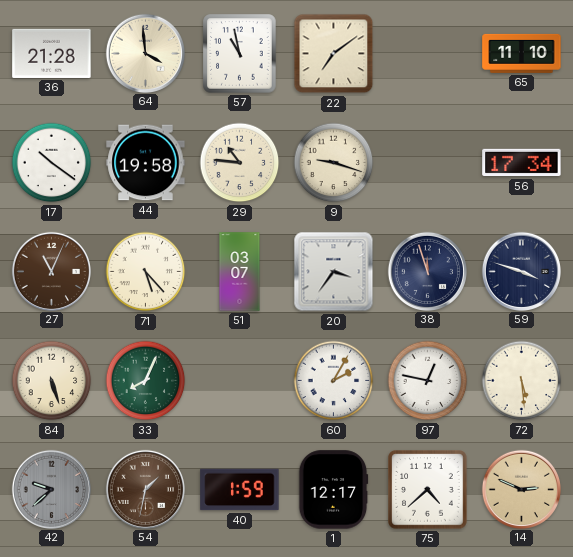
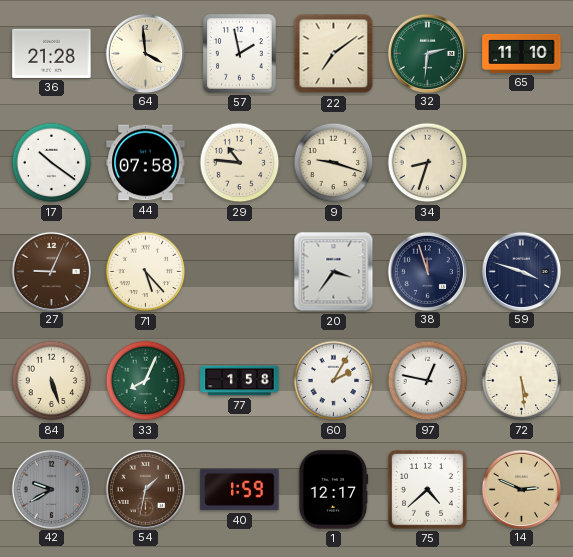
57: 10:58 -> 1:58 (240, 54)
32: none -> 2:31 (427, 53)
44: 19:58 -> 07:58 (146, 163)
34: none -> 8:33 (428, 163)
56: 17:34 -> none (522, 163)
27: 11:04 -> 9:04 (51, 271)
51: 03:07 -> none (240, 272)
77: none -> 1:58 (240, 381)
42: 9:38 -> 9:40 (51, 489)
